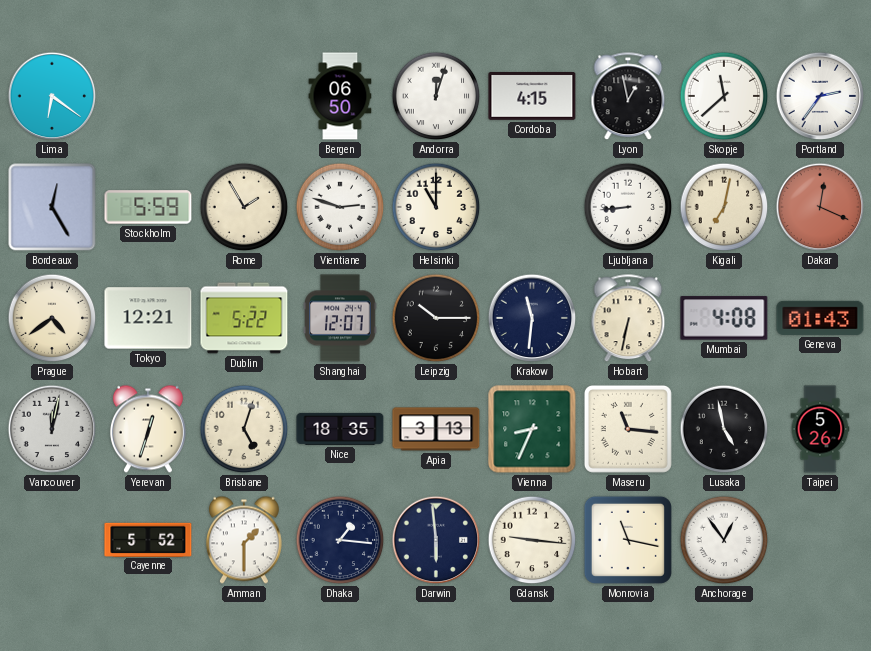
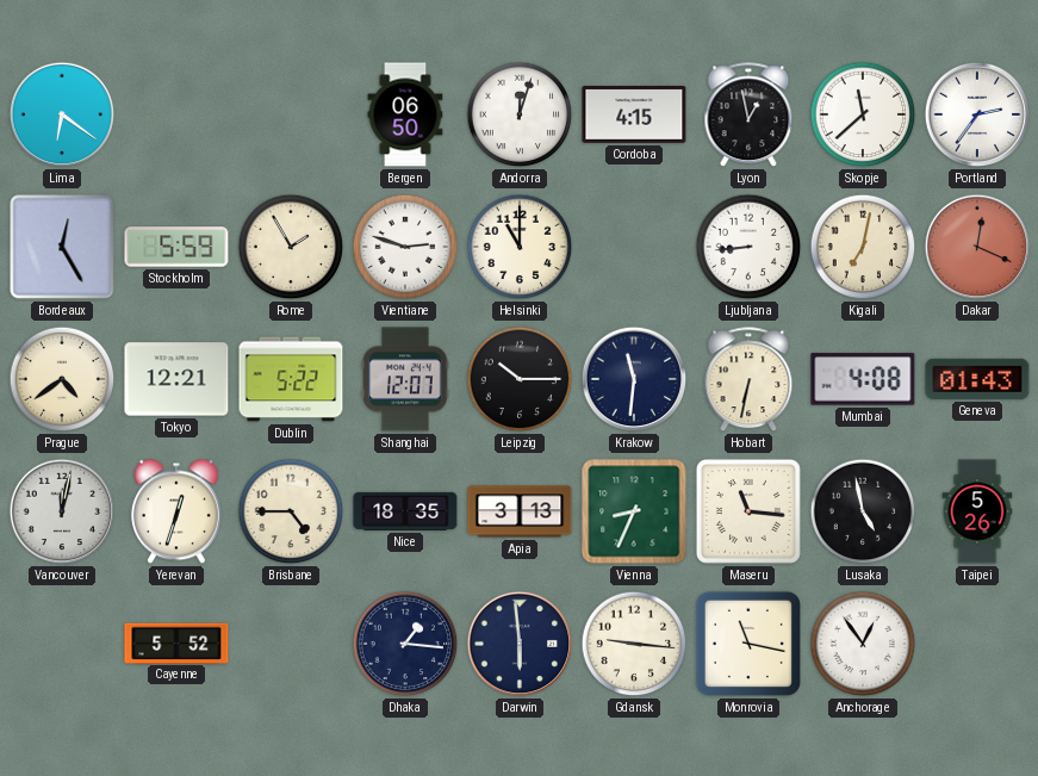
Brisbane: 5:03 -> 4:45 (291, 511)
Amman: 1:30 -> none (244, 540)
